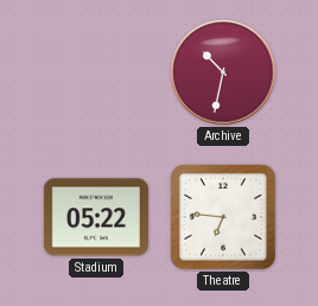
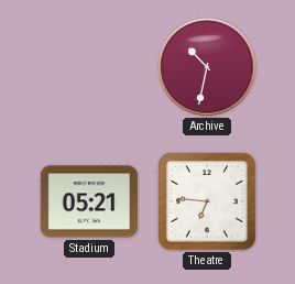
Stadium: 05:22 -> 05:21 (89, 201)
